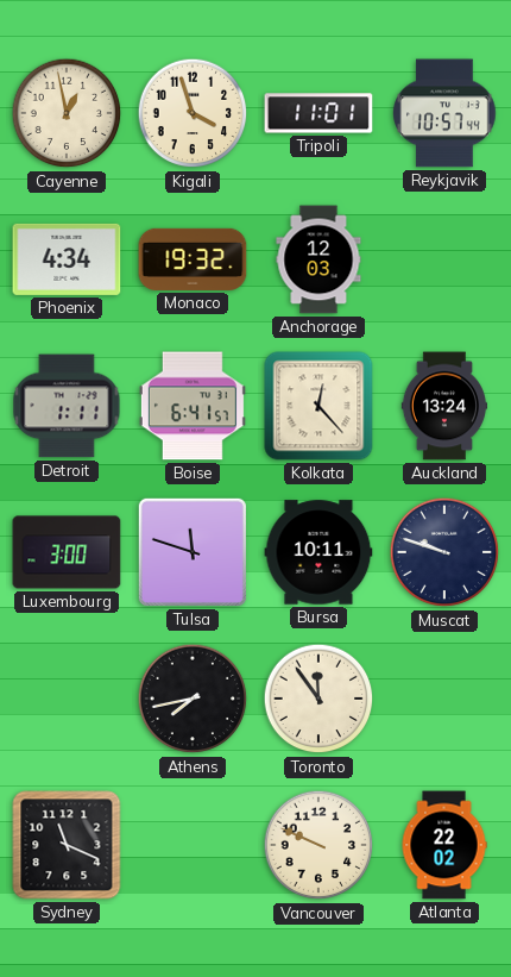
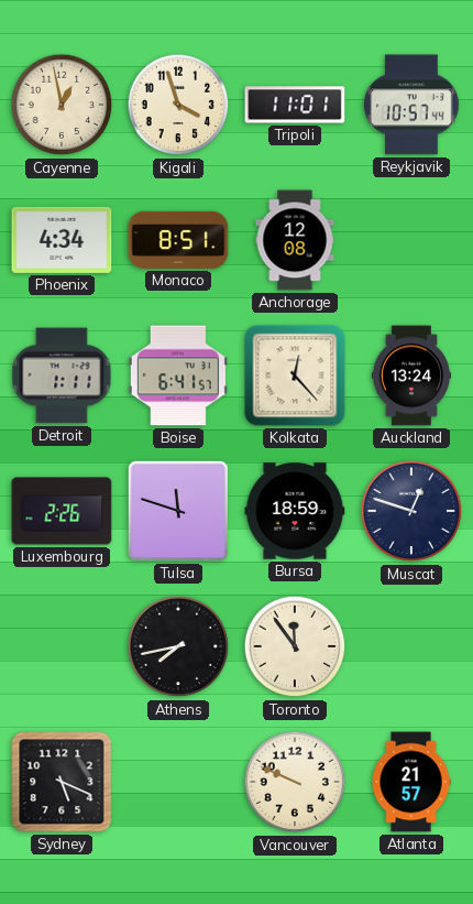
Monaco: 19:32 -> 8:51 (178, 240)
Anchorage: 12:03 -> 12:08 (295, 240)
Luxembourg: 3:00 -> 2:26 (62, 511)
Bursa: 10:11 -> 18:59 (295, 511)
Muscat: 9:48 -> 12:48 (411, 511)
Sydney: 11:19 -> 5:19 (62, 782)
Atlanta: 22:02 -> 21:57 (411, 782)
